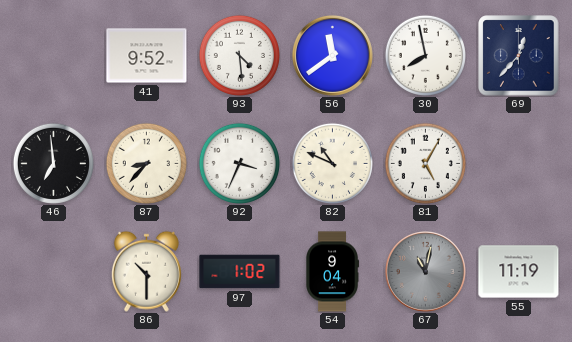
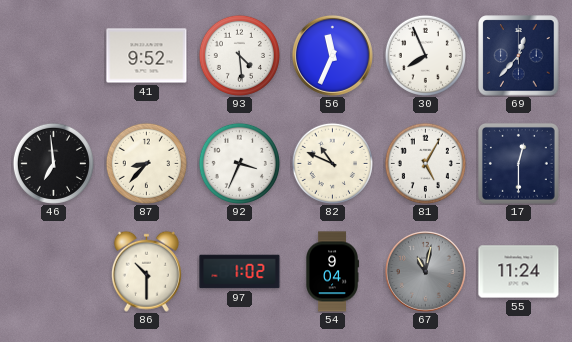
56: 11:39 -> 11:34 (332, 55)
30: 7:58 -> 7:56 (425, 55)
17: none -> 12:30 (518, 163)
55: 11:19 -> 11:24 (519, 272)
